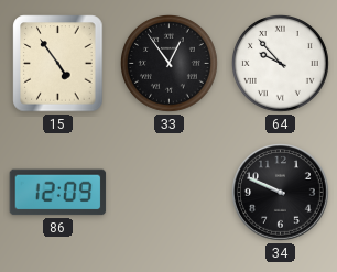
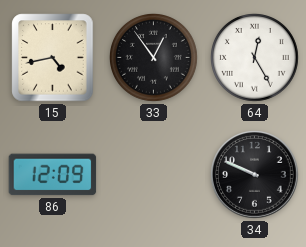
15: 4:54 -> 4:43 (53, 58)
64: 9:53 -> 12:25 (255, 58)
